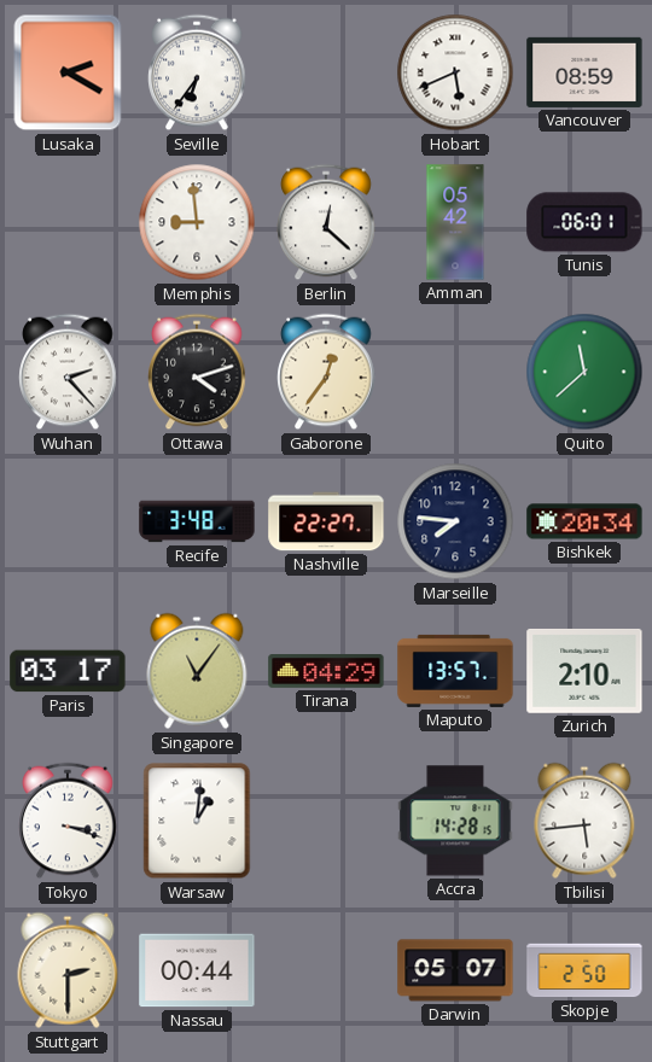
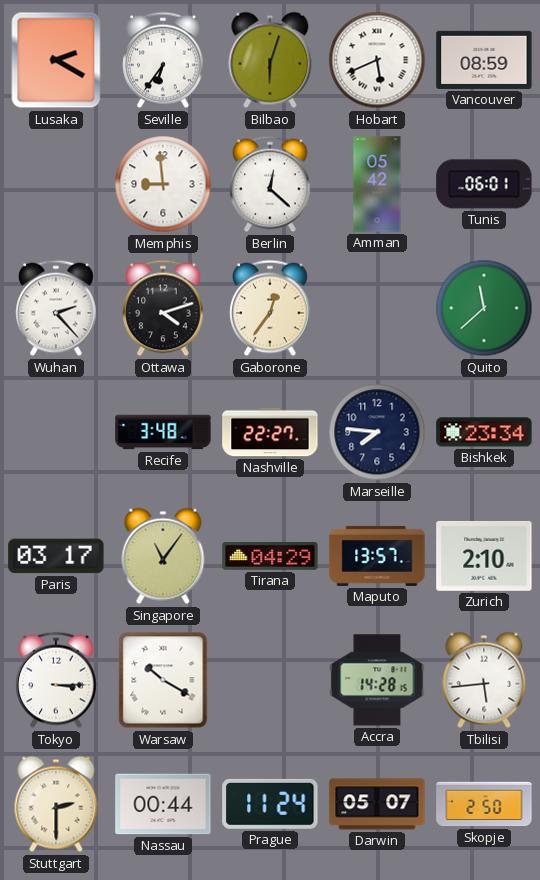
Bilbao: none -> 6:03 (270, 60)
Bishkek: 20:34 -> 23:34 (484, 432)
Tokyo: 3:18 -> 3:15 (56, 680)
Warsaw: 1:01 -> 10:20 (163, 680)
Prague: none -> 11:24 (270, 804)
